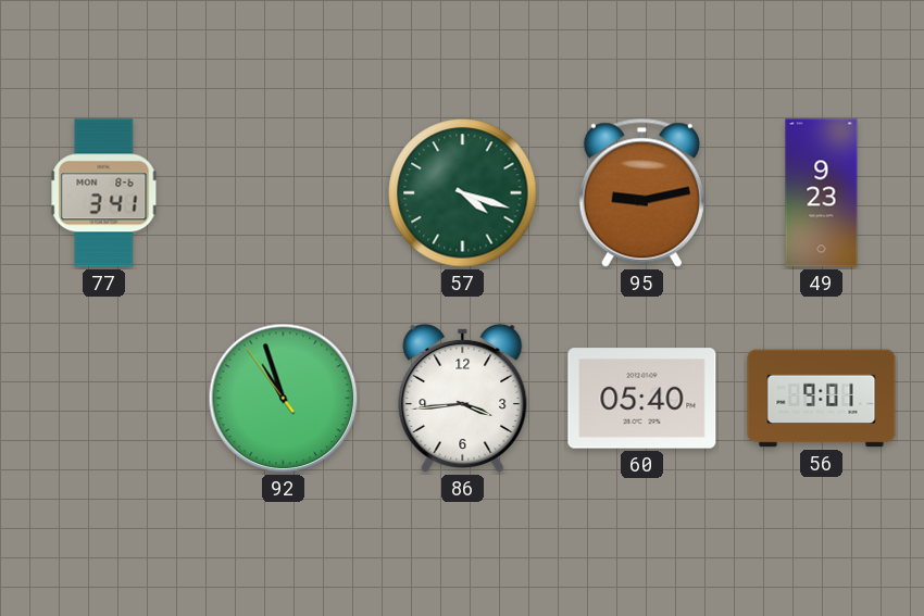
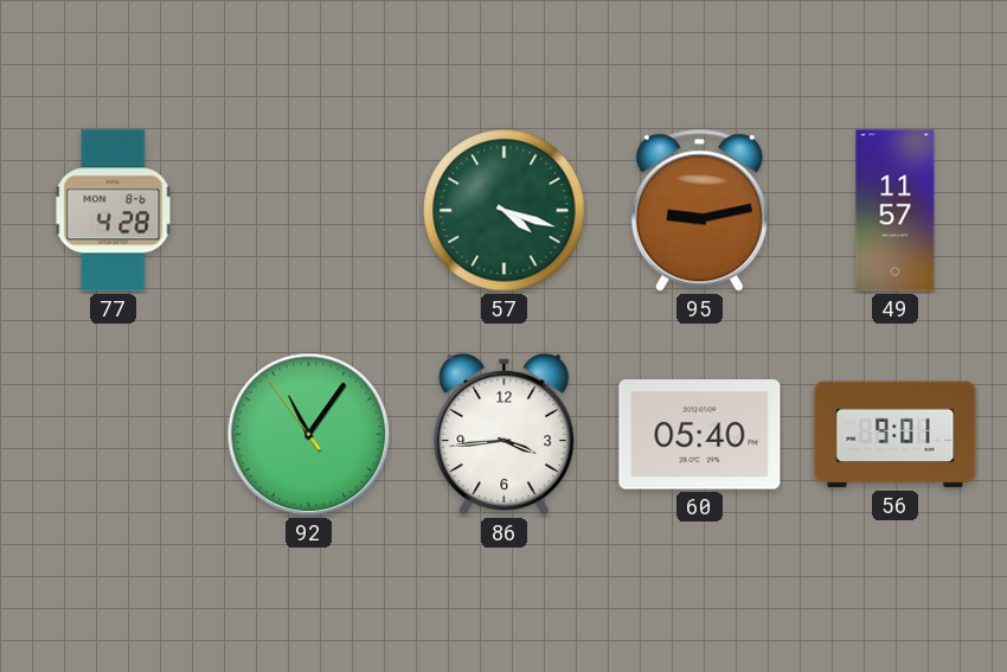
77: 3:41 -> 4:28 (114, 211)
49: 9:23 -> 11:57 (896, 211)
92: 10:56 -> 11:05 (309, 435)
